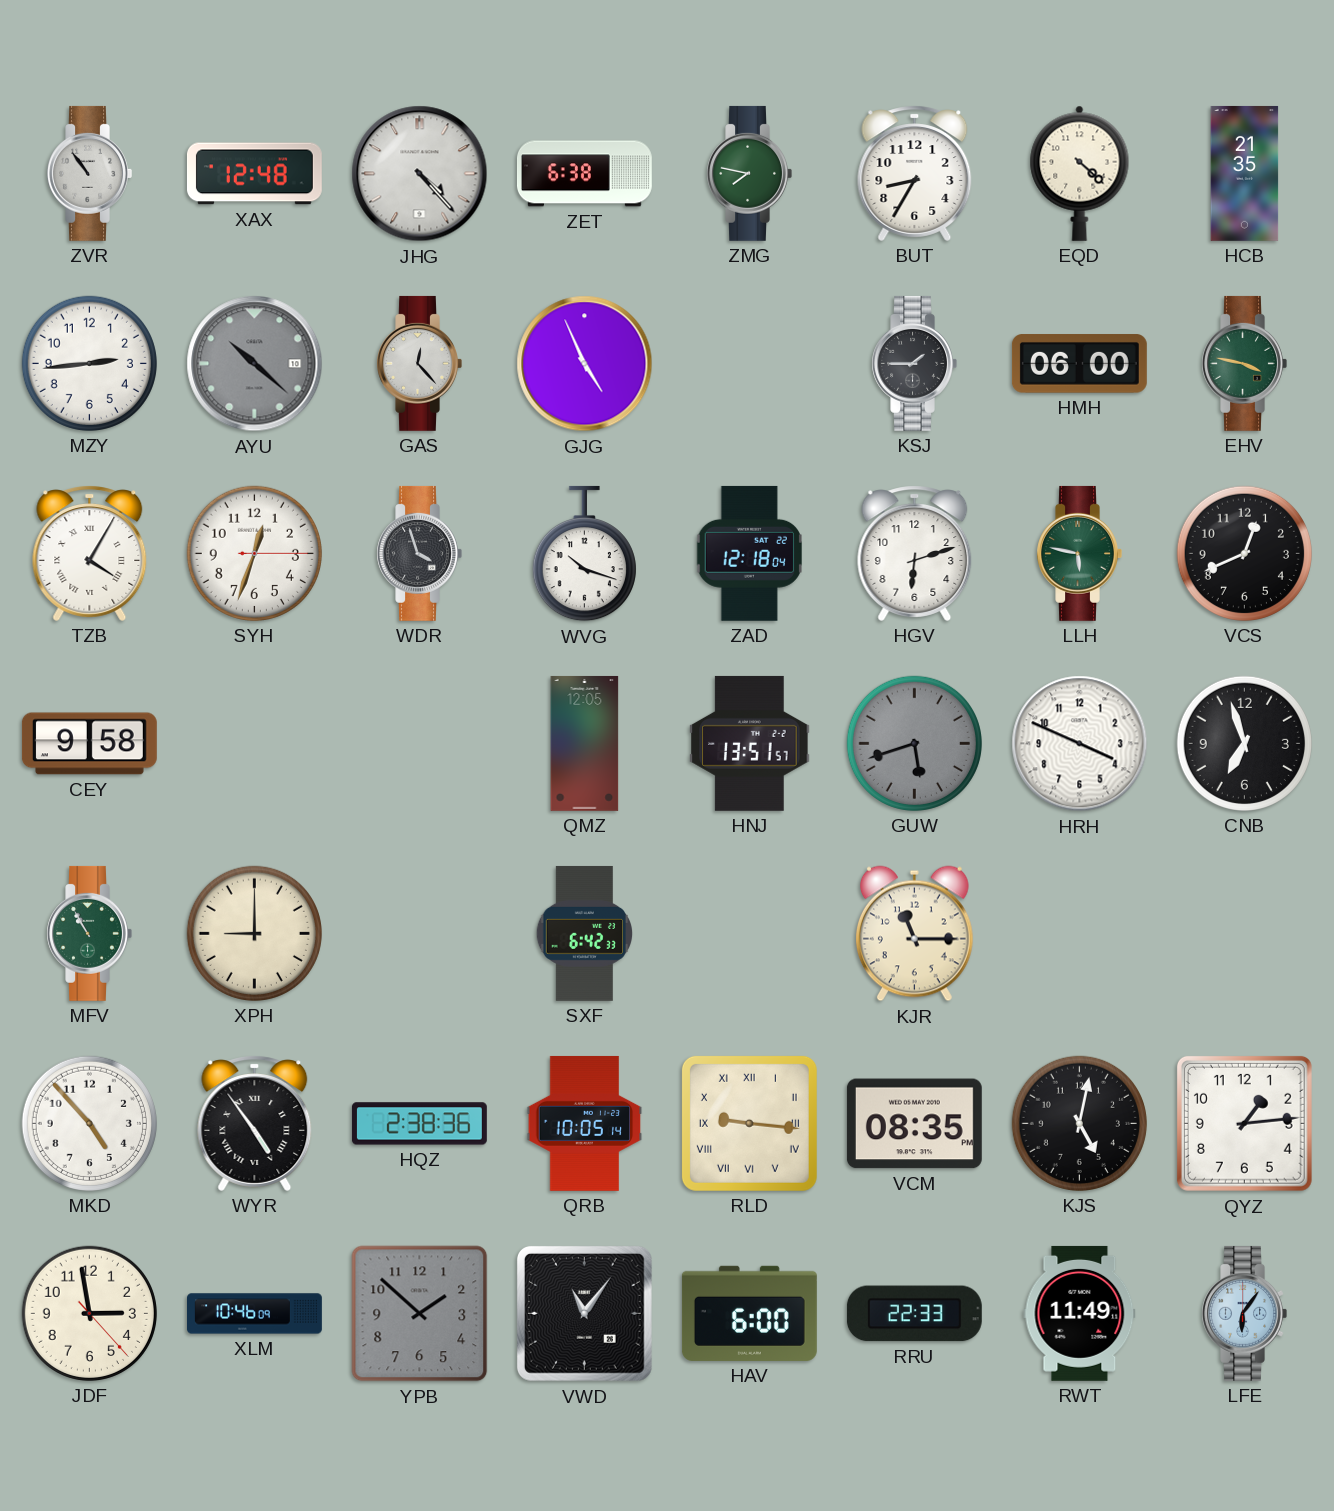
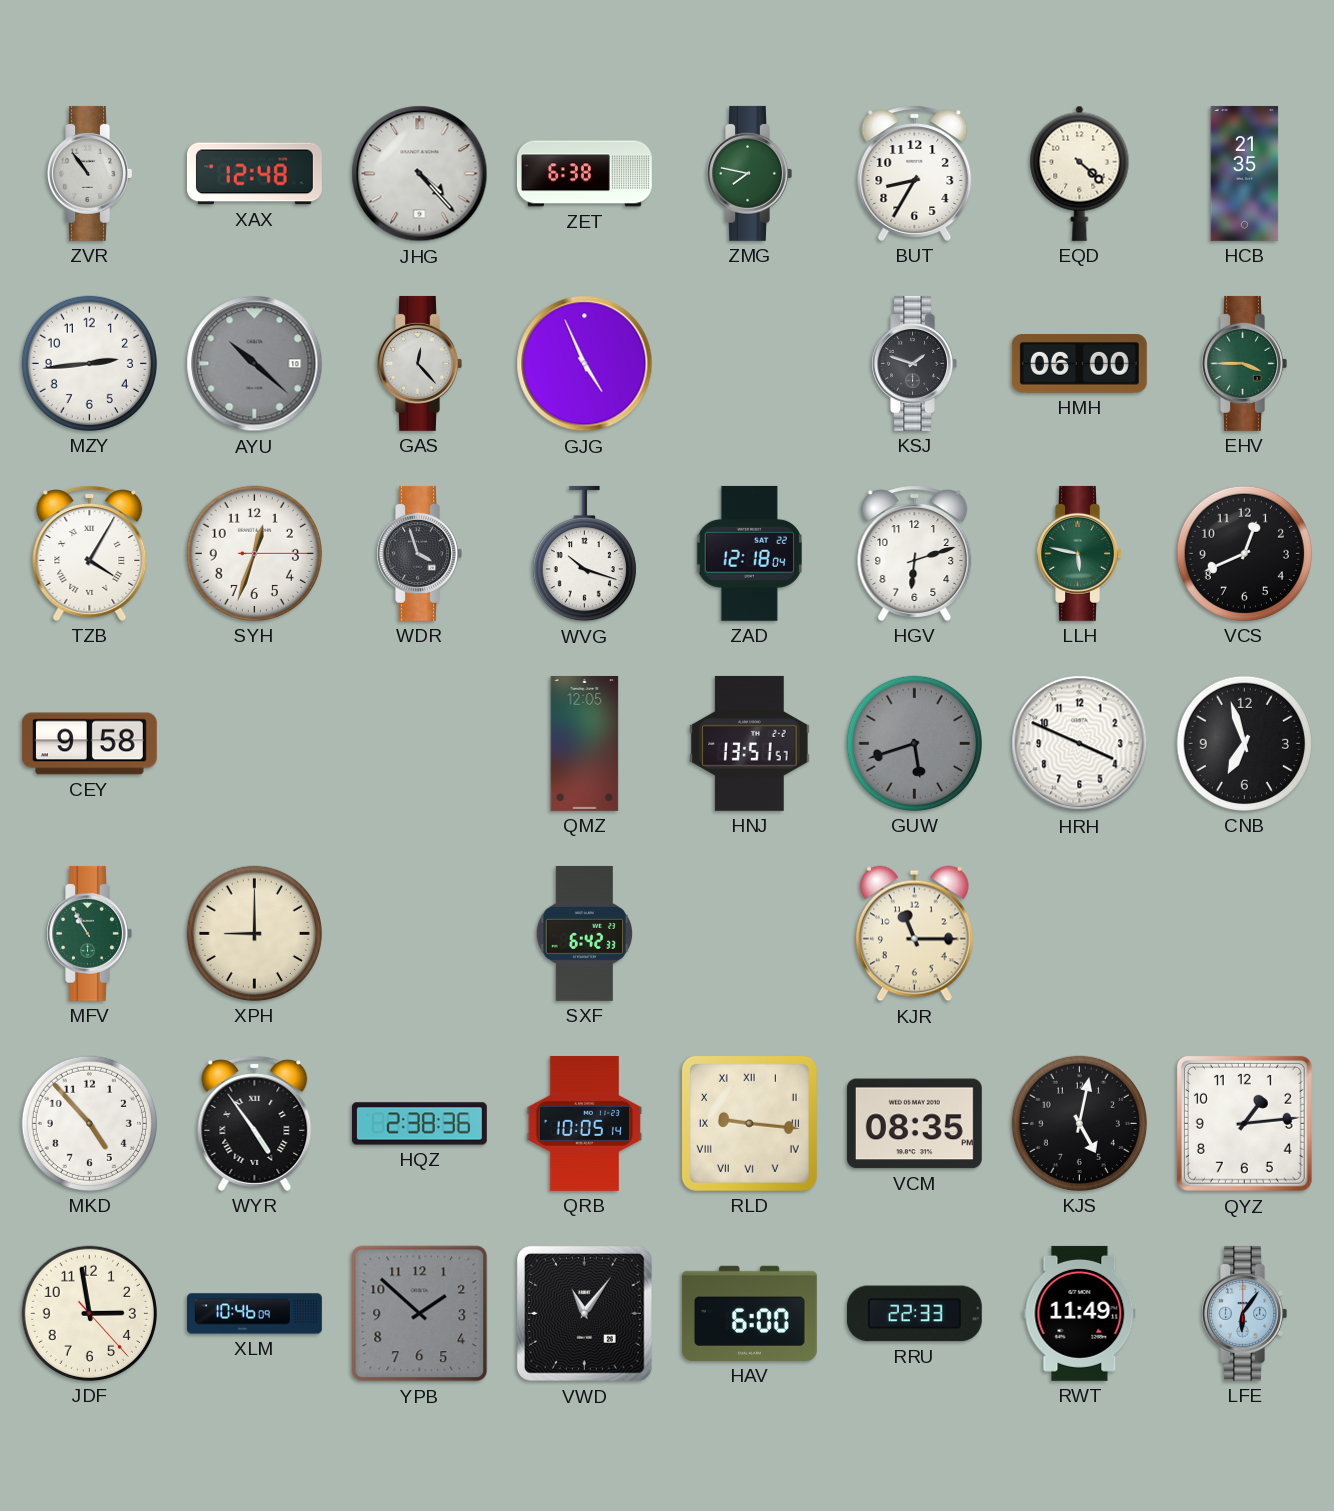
KSJ: 1:45 -> 1:48 (914, 363)
EHV: 3:47 -> 3:45 (1244, 363)
